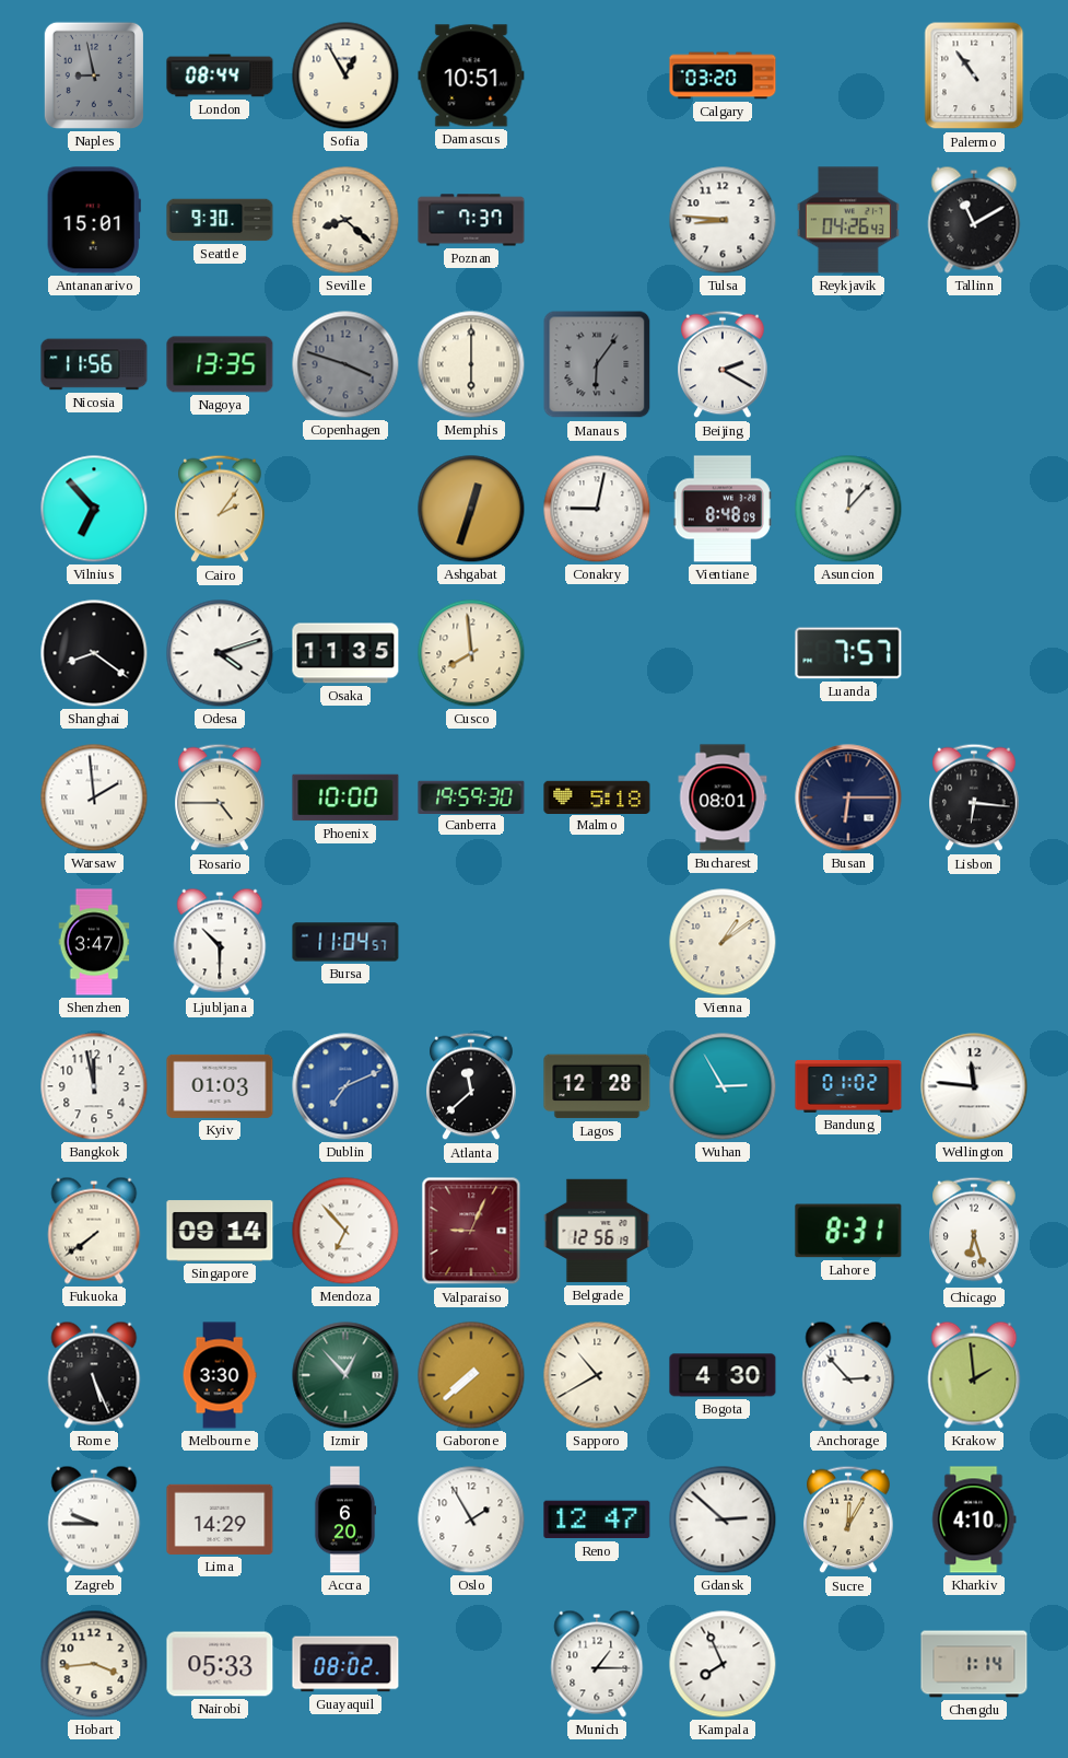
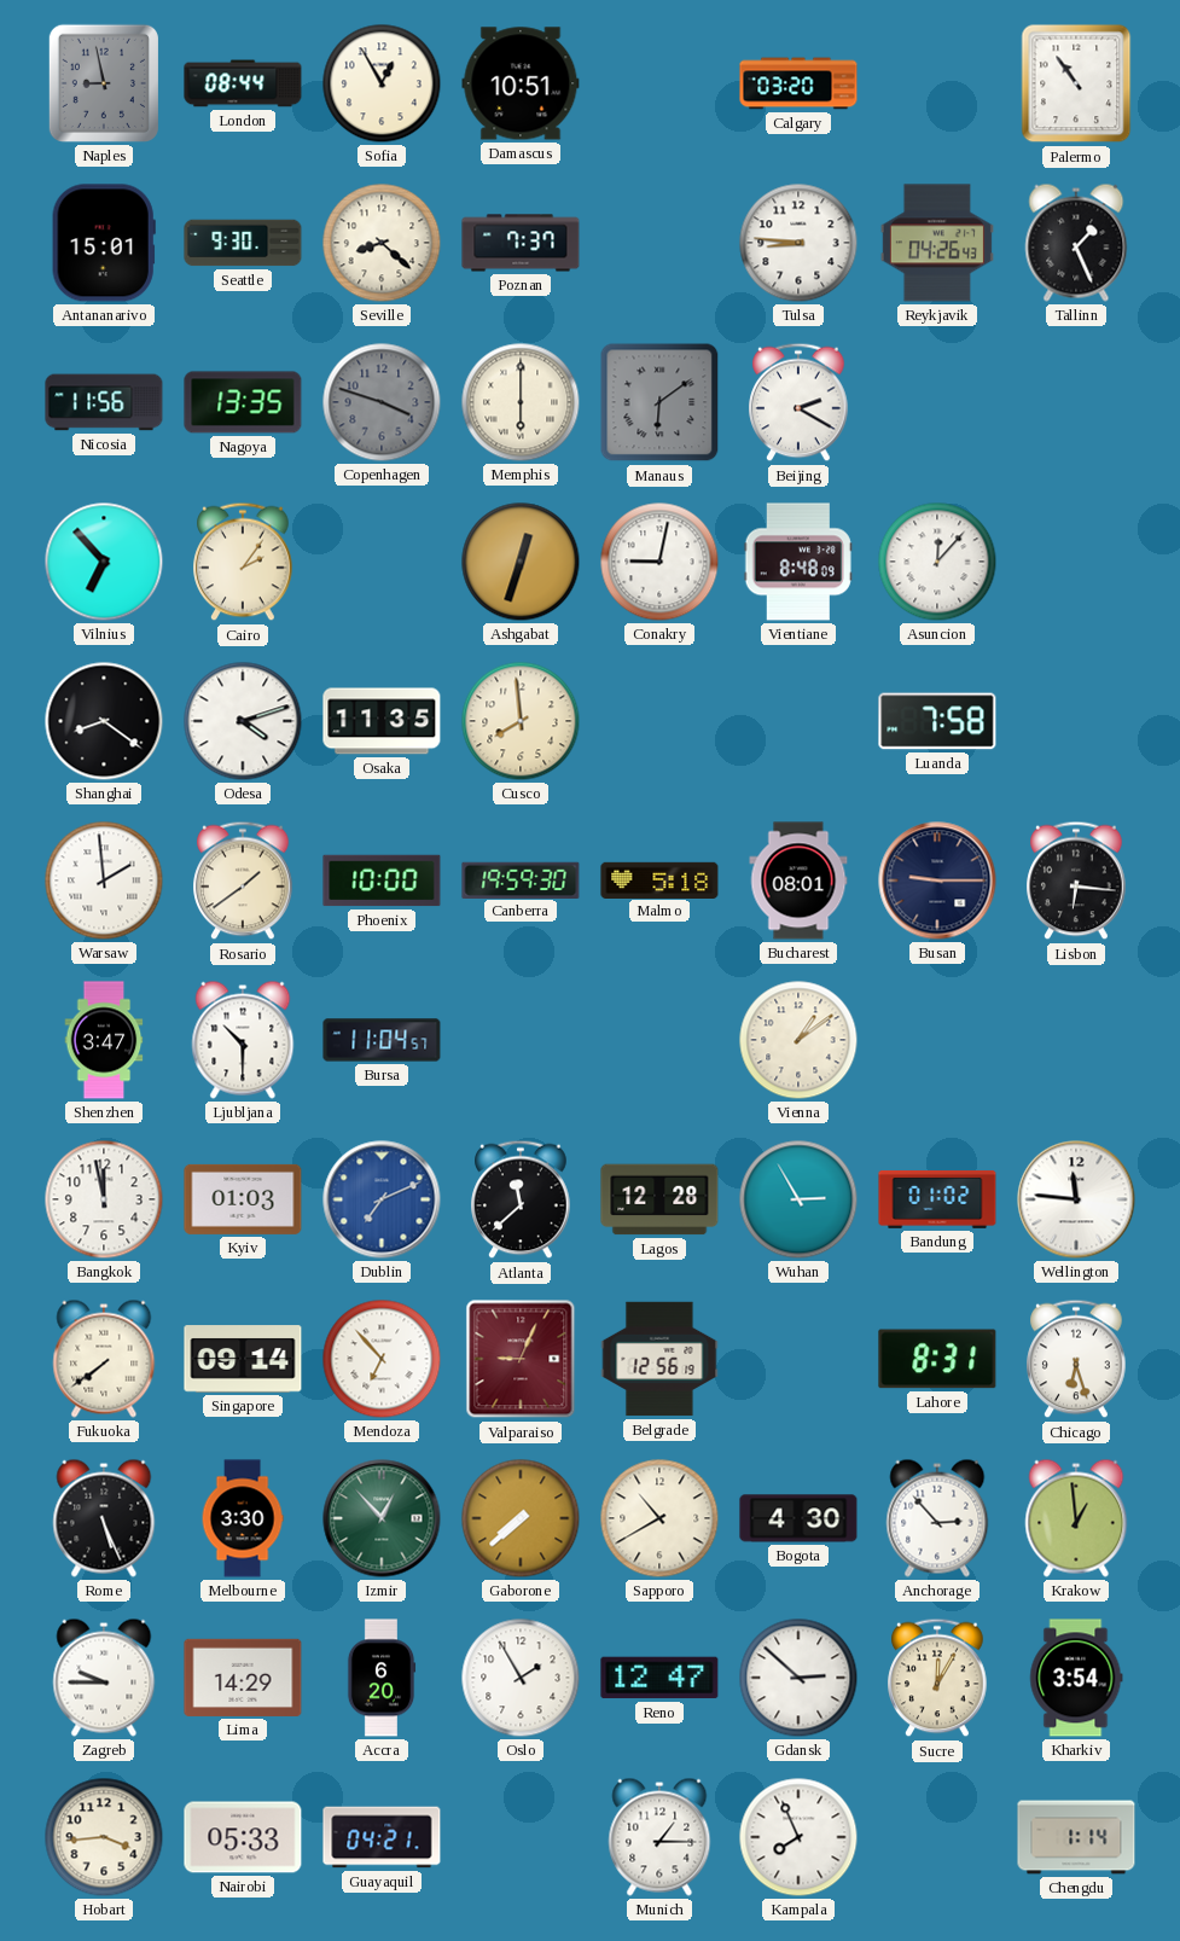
Tallinn: 11:10 -> 1:26 (1076, 243)
Manaus: 6:06 -> 6:09 (659, 402)
Luanda: 7:57 -> 7:58 (937, 721)
Rosario: 4:45 -> 1:39 (243, 881)
Busan: 6:15 -> 9:15 (937, 881)
Krakow: 1:59 -> 12:59 (1076, 1518)
Kharkiv: 4:10 -> 3:54 (1076, 1678)
Guayaquil: 08:02 -> 04:21 (382, 1837)
